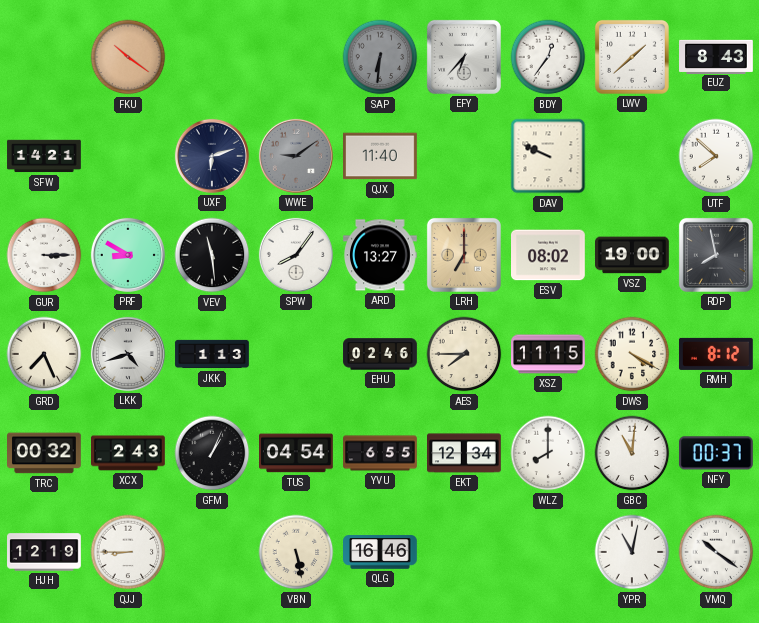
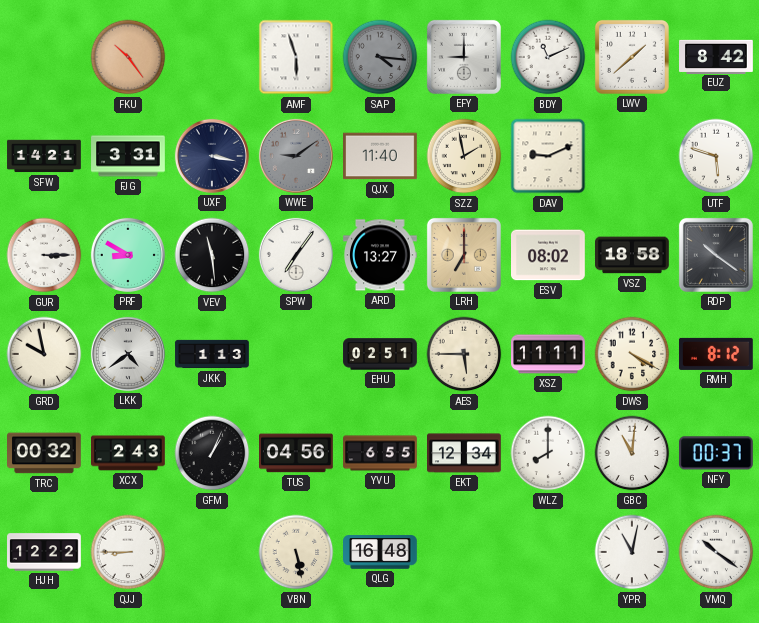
FKU: 10:21 -> 10:24 (128, 57)
AMF: none -> 5:57 (296, 57)
SAP: 6:31 -> 4:16 (380, 57)
EFY: 6:37 -> 9:00 (464, 57)
BDY: 12:36 -> 11:11 (548, 57)
EUZ: 8:43 -> 8:42 (716, 56)
FJG: none -> 3:31 (128, 156)
UXF: 6:12 -> 3:17 (212, 156)
SZZ: none -> 1:58 (464, 156)
DAV: 9:49 -> 9:11 (548, 156)
UTF: 7:52 -> 5:48 (716, 156)
SPW: 8:06 -> 7:06 (296, 255)
VSZ: 19:00 -> 18:58 (633, 255)
RDP: 7:58 -> 10:21 (716, 255)
GRD: 7:26 -> 9:58 (44, 354)
LKK: 4:42 -> 4:39 (128, 354)
EHU: 02:46 -> 02:51 (380, 354)
AES: 7:45 -> 5:45 (464, 354)
XSZ: 11:15 -> 11:11 (548, 354)
TUS: 04:54 -> 04:56 (297, 453)
HJH: 12:19 -> 12:22 (44, 552)
QLG: 16:46 -> 16:48 (380, 552)
